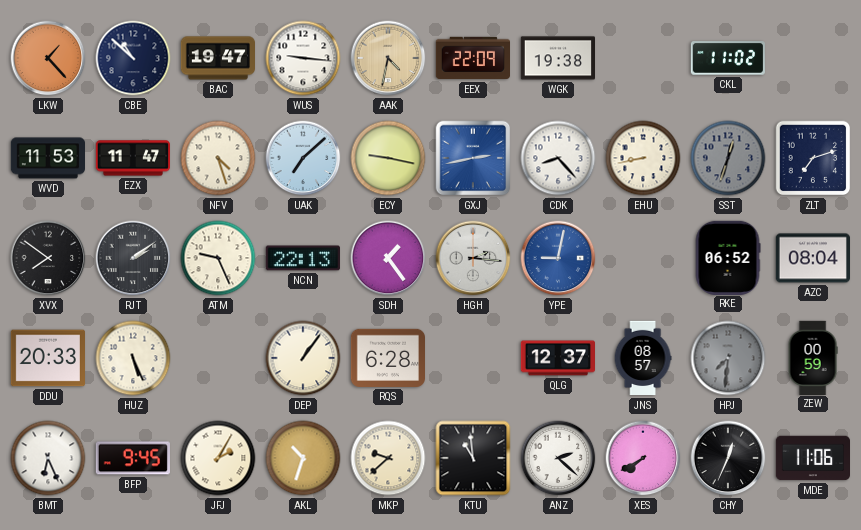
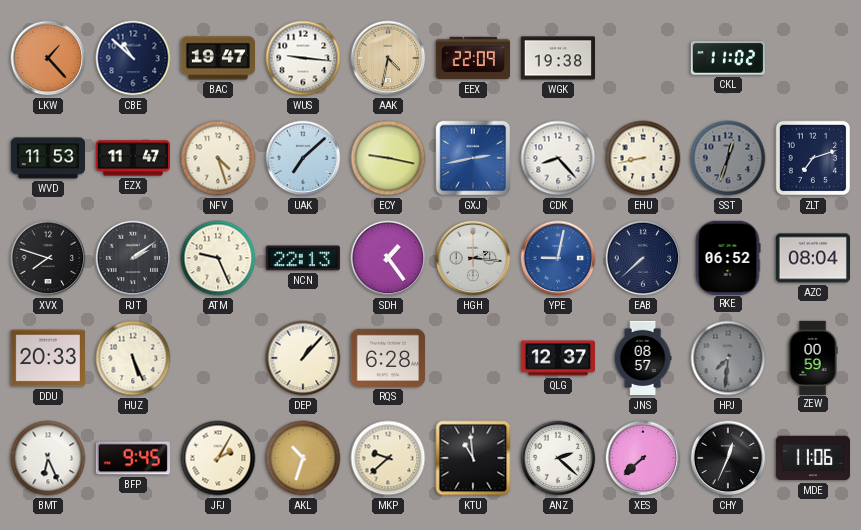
XVX: 7:51 -> 7:48 (48, 258)
EAB: none -> 7:38 (643, 258)
DEP: 1:06 -> 1:07 (303, 358)
XES: 7:40 -> 7:38 (643, 458)
